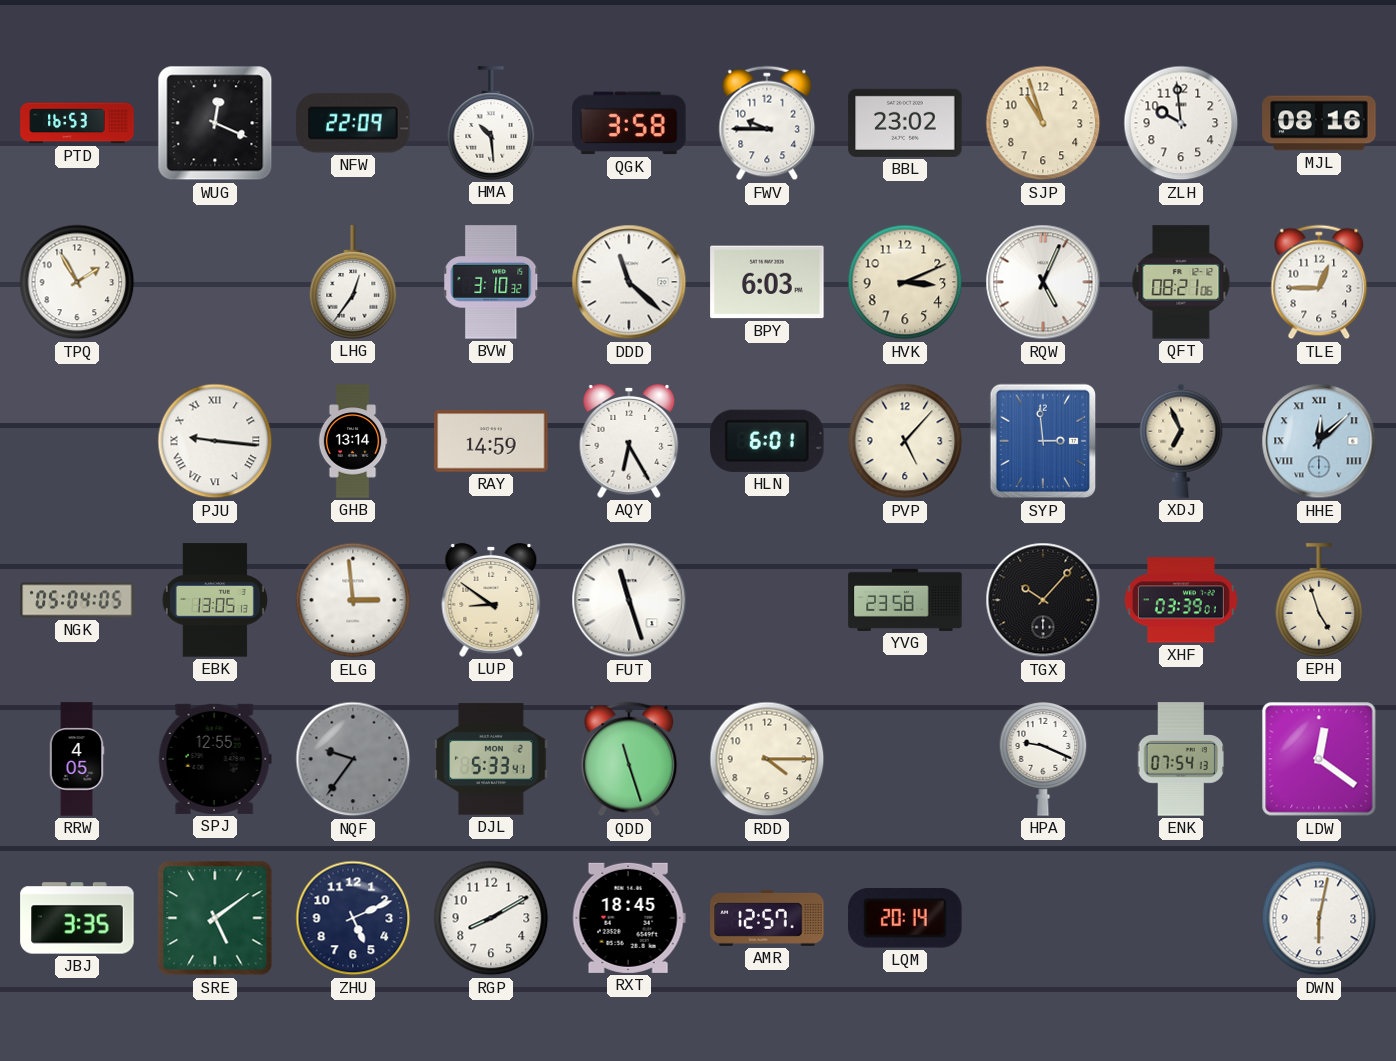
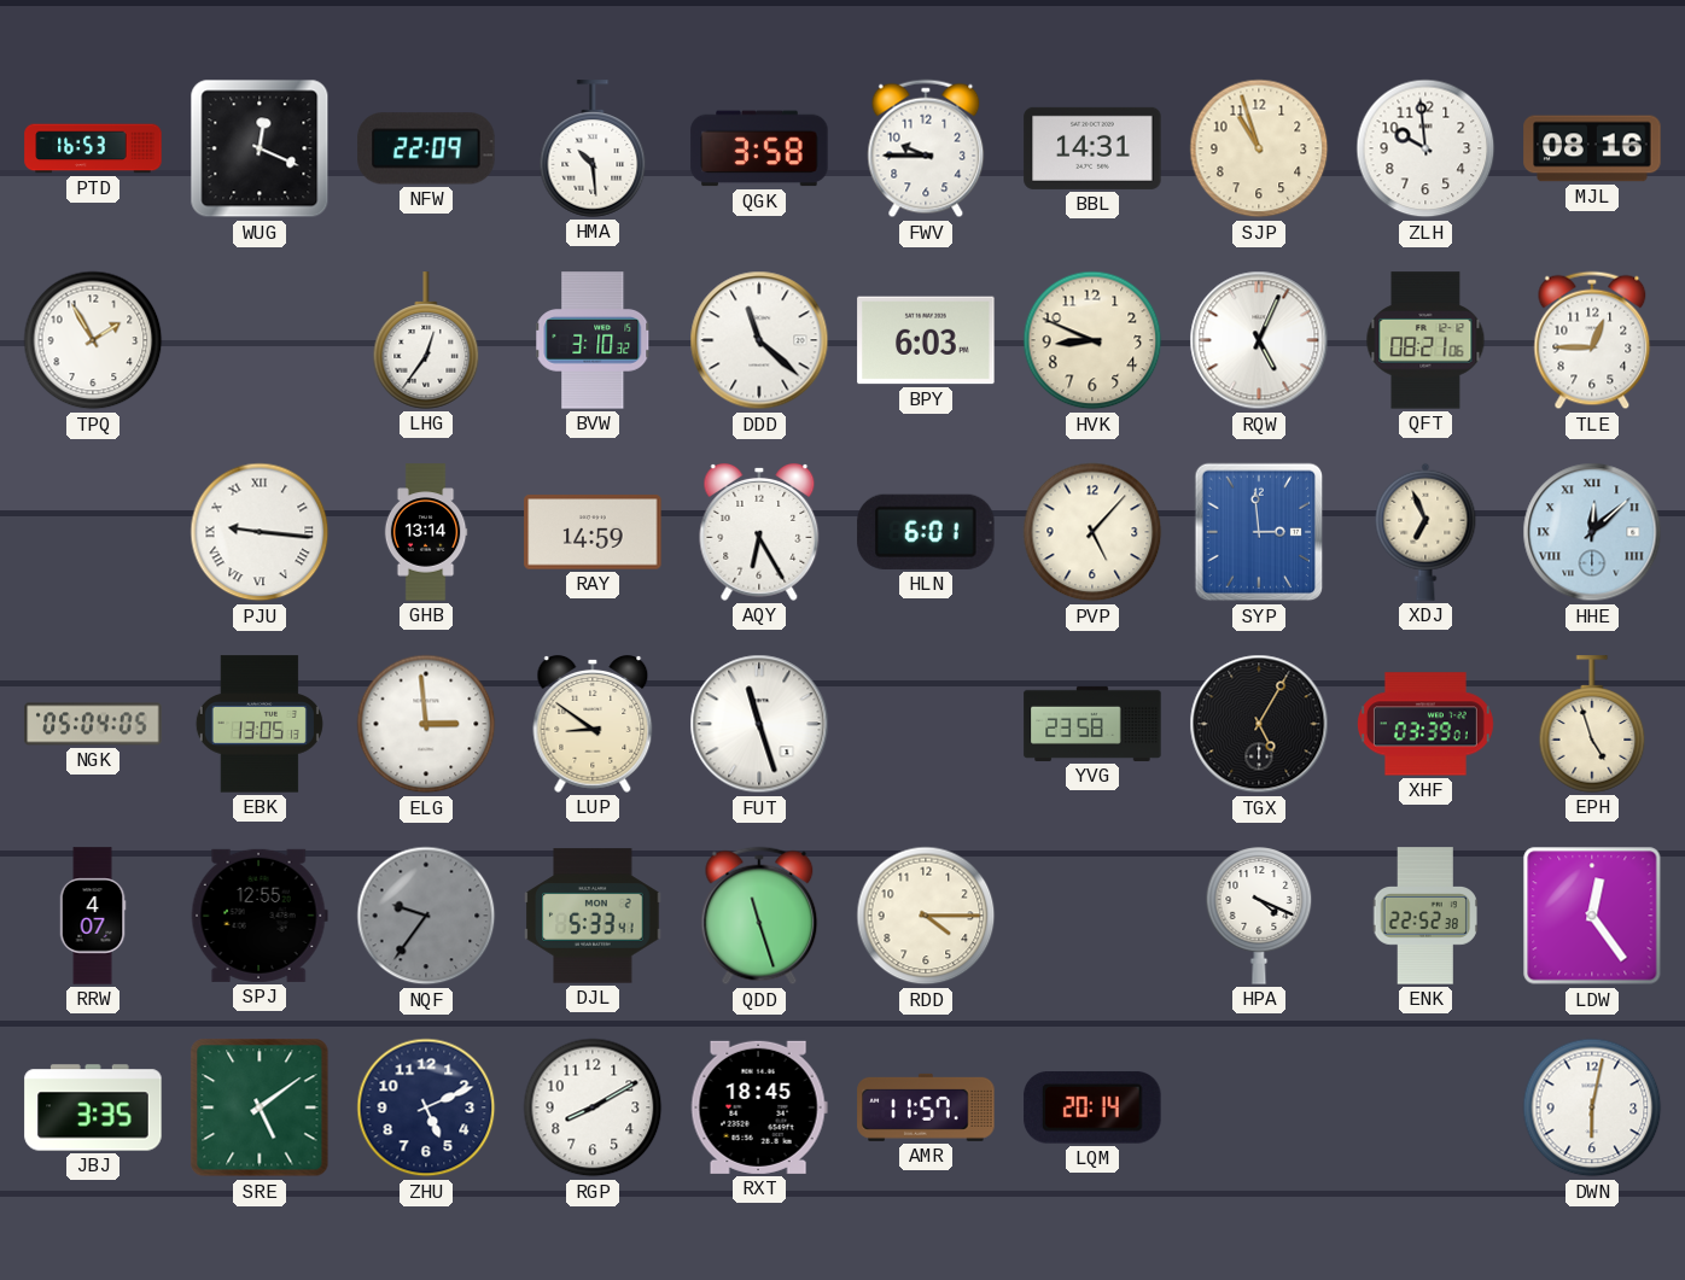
BBL: 23:02 -> 14:31 (1092, 148)
HVK: 3:11 -> 8:49 (1092, 340)
TGX: 10:07 -> 5:05 (1259, 724)
RRW: 4:05 -> 4:07 (93, 916)
HPA: 9:19 -> 4:19 (1259, 916)
ENK: 07:54 -> 22:52 (1424, 916)
LDW: 12:21 -> 12:24 (1592, 916)
AMR: 12:57 -> 11:57 (926, 1107)
